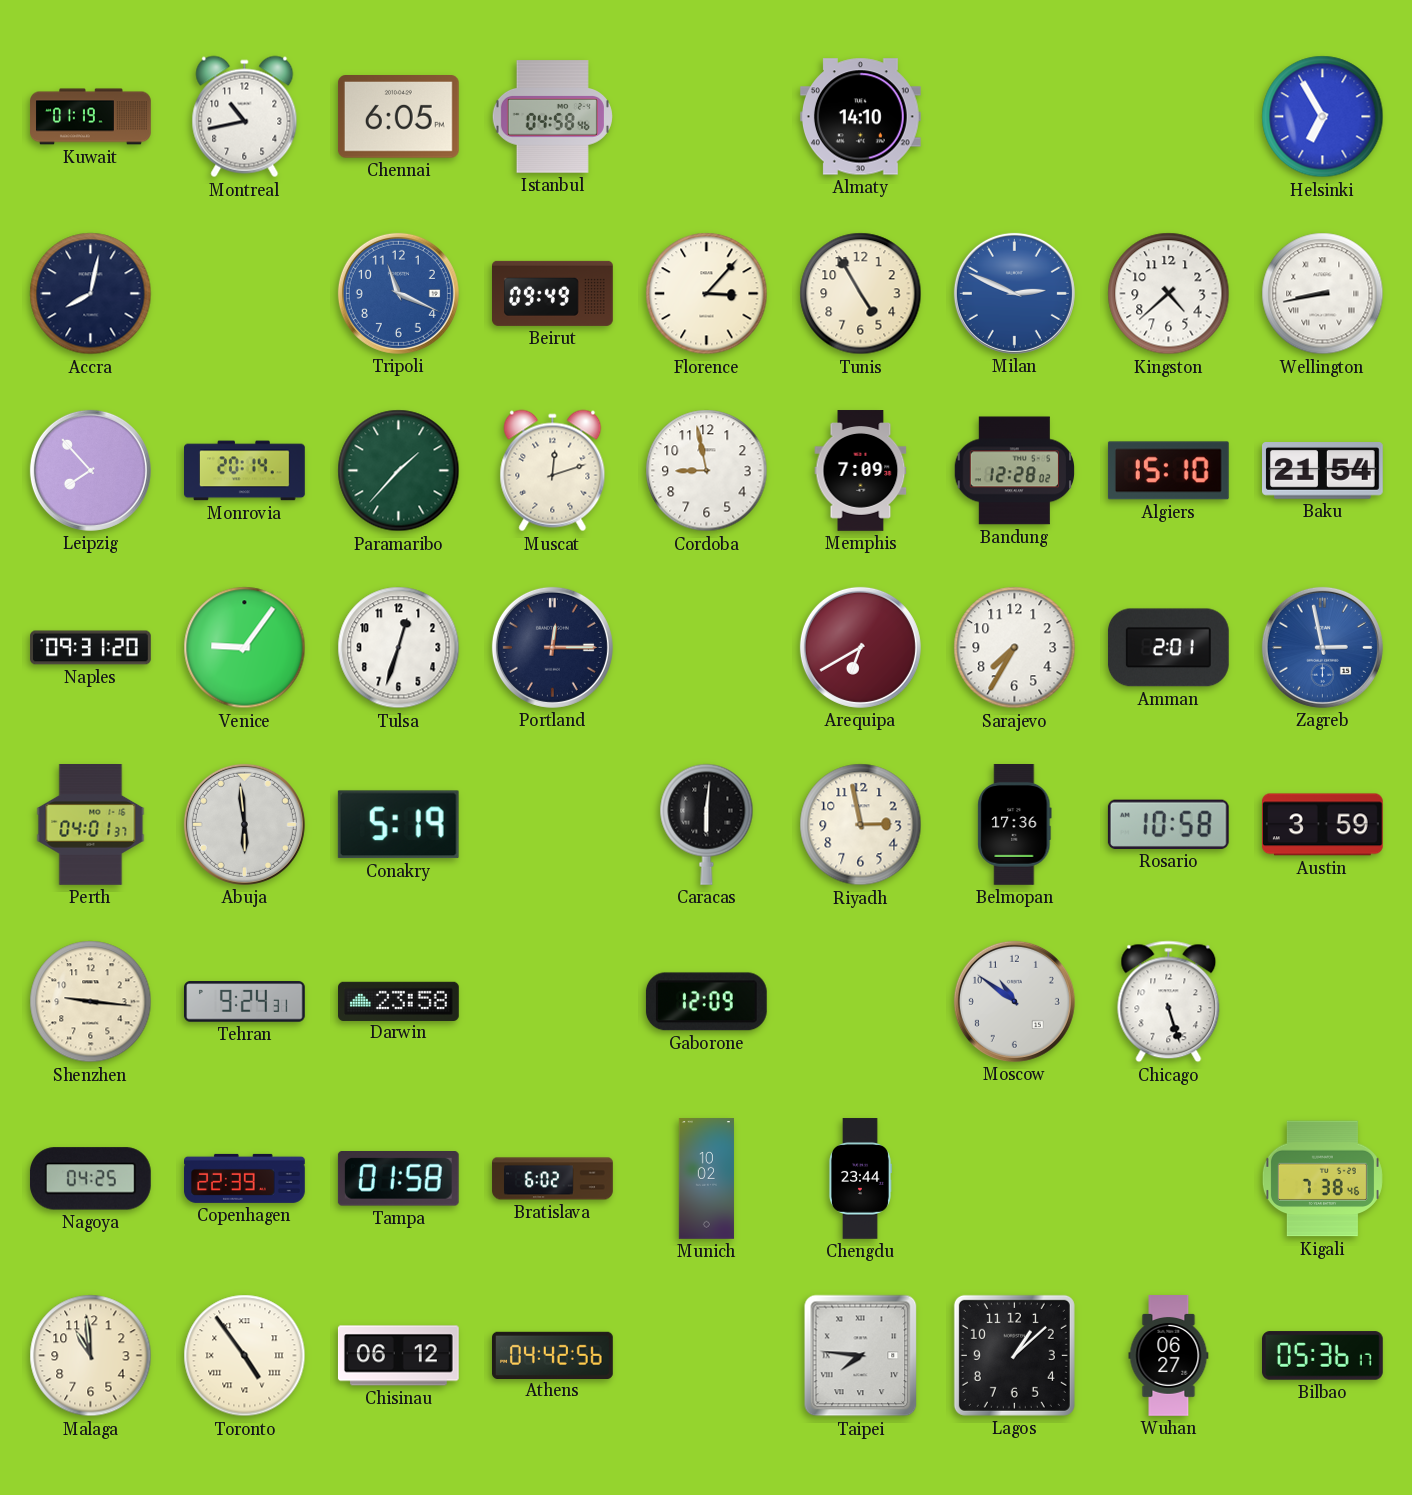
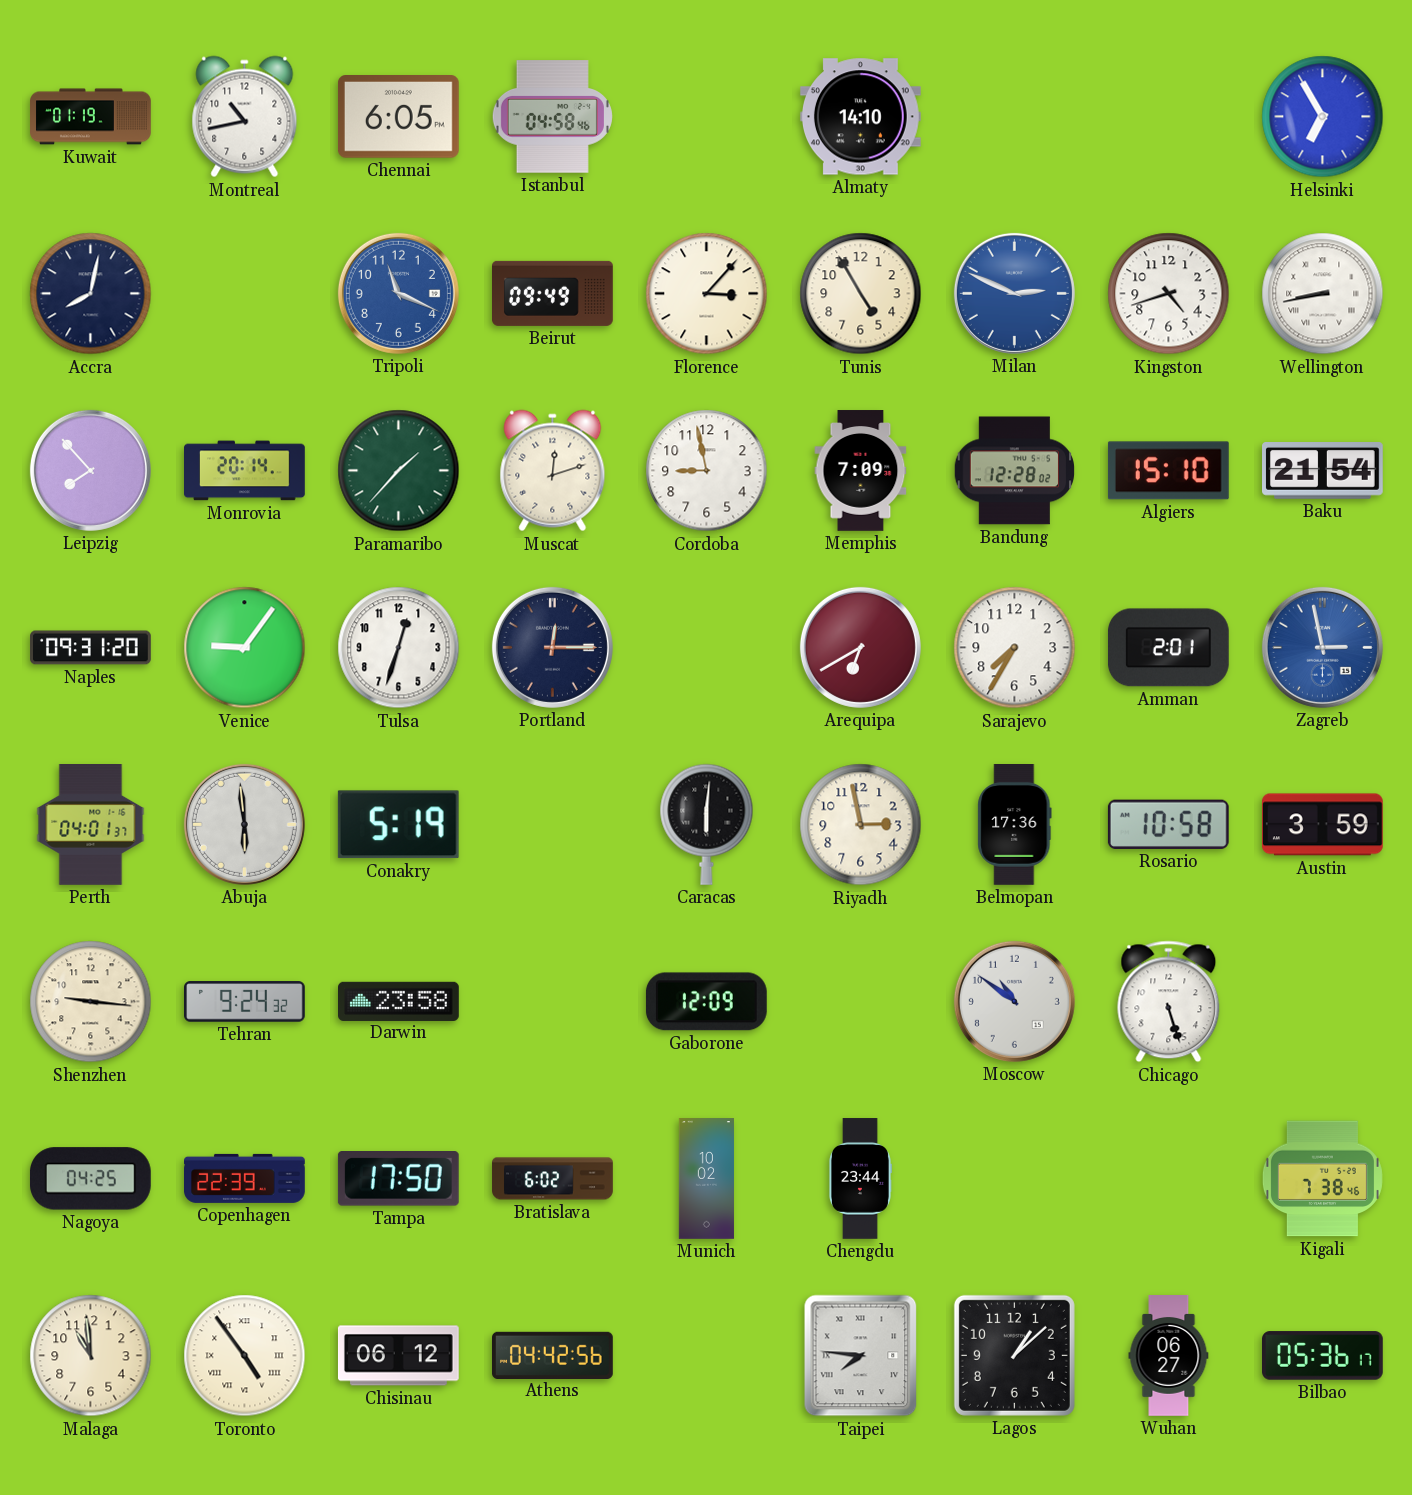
Kingston: 4:38 -> 4:42 (1169, 294)
Tehran: 9:24:31 -> 9:24:32 (245, 1002)
Tampa: 01:58 -> 17:50 (398, 1179)
